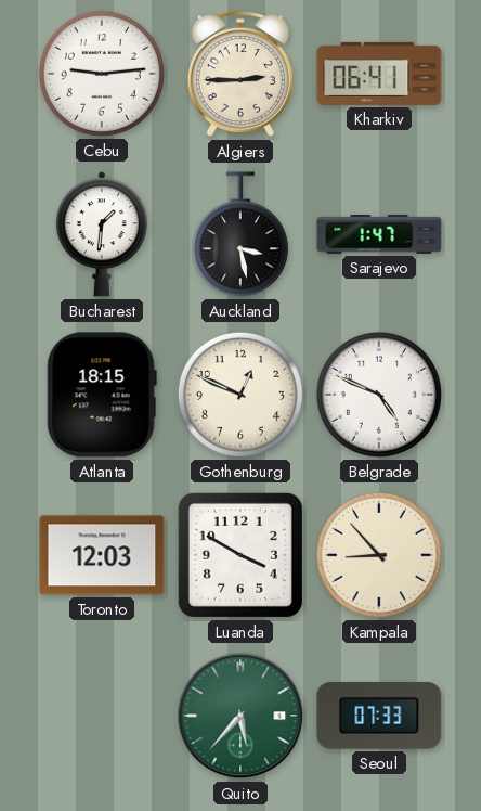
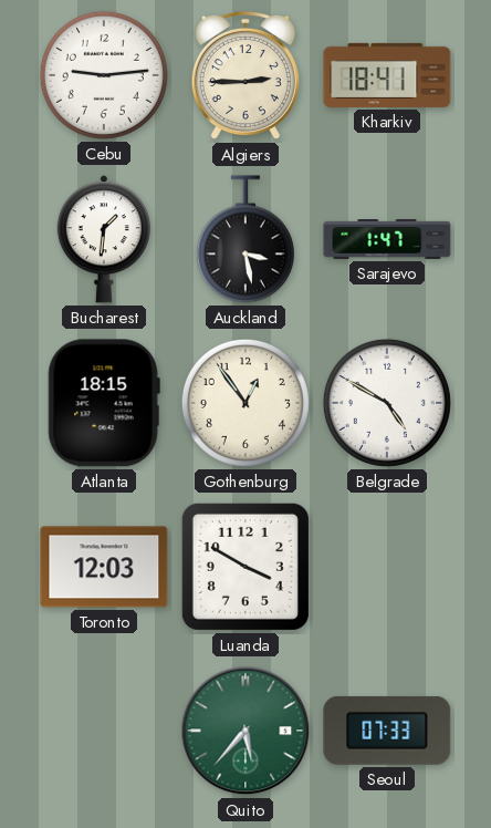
Kharkiv: 06:41 -> 18:41 (387, 75)
Gothenburg: 12:49 -> 12:54 (245, 403)
Belgrade: 4:49 -> 4:50 (387, 403)
Kampala: 8:53 -> none (379, 555)
